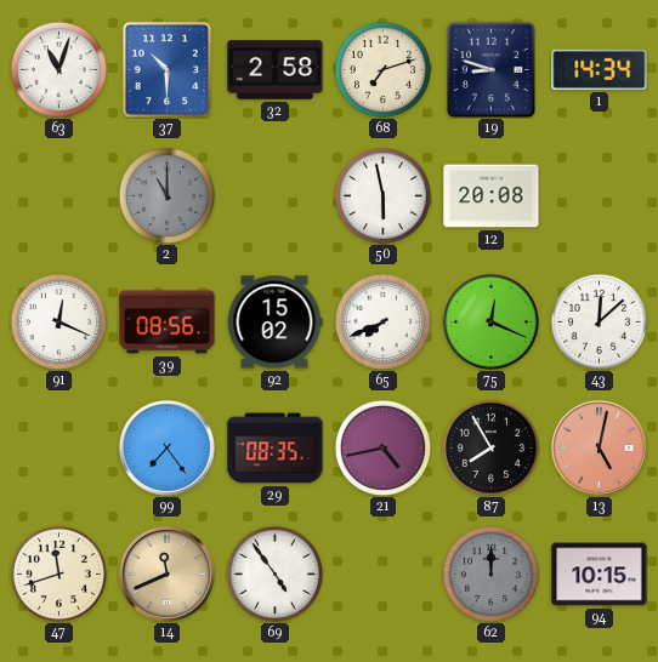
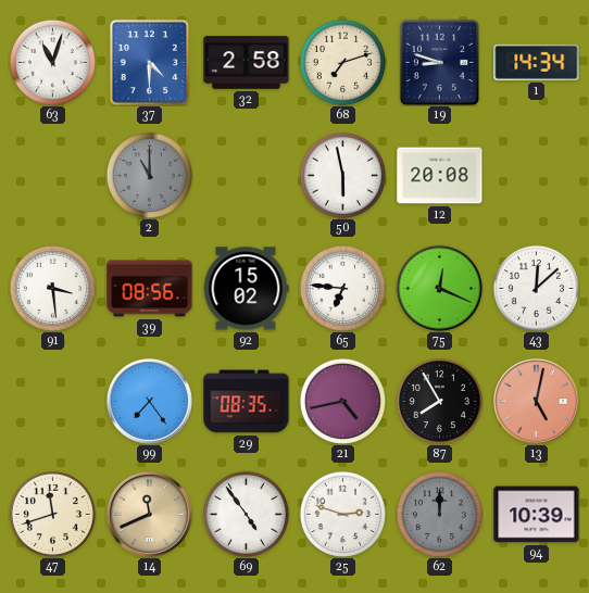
37: 10:30 -> 4:30 (149, 62)
91: 12:19 -> 3:29 (52, 288)
65: 7:41 -> 6:46 (342, 288)
25: none -> 2:48 (342, 514)
94: 10:15 -> 10:39 (537, 515)
